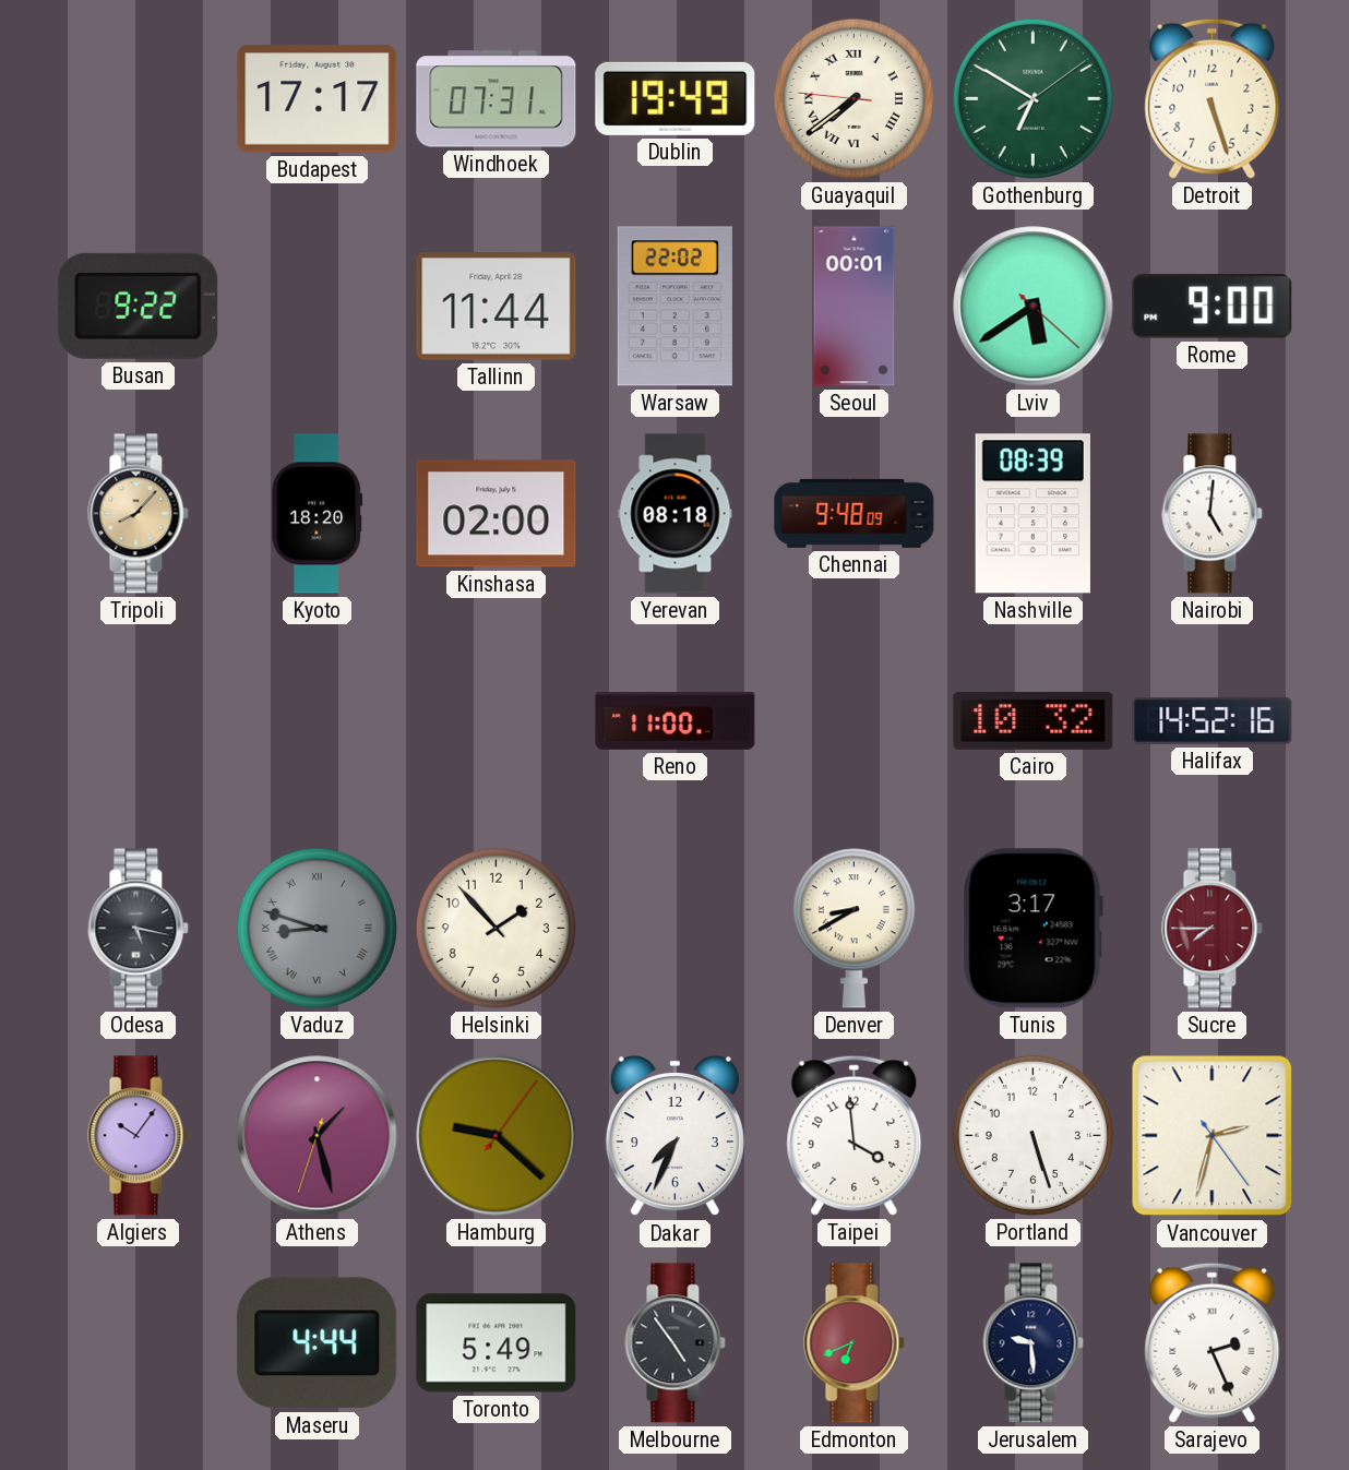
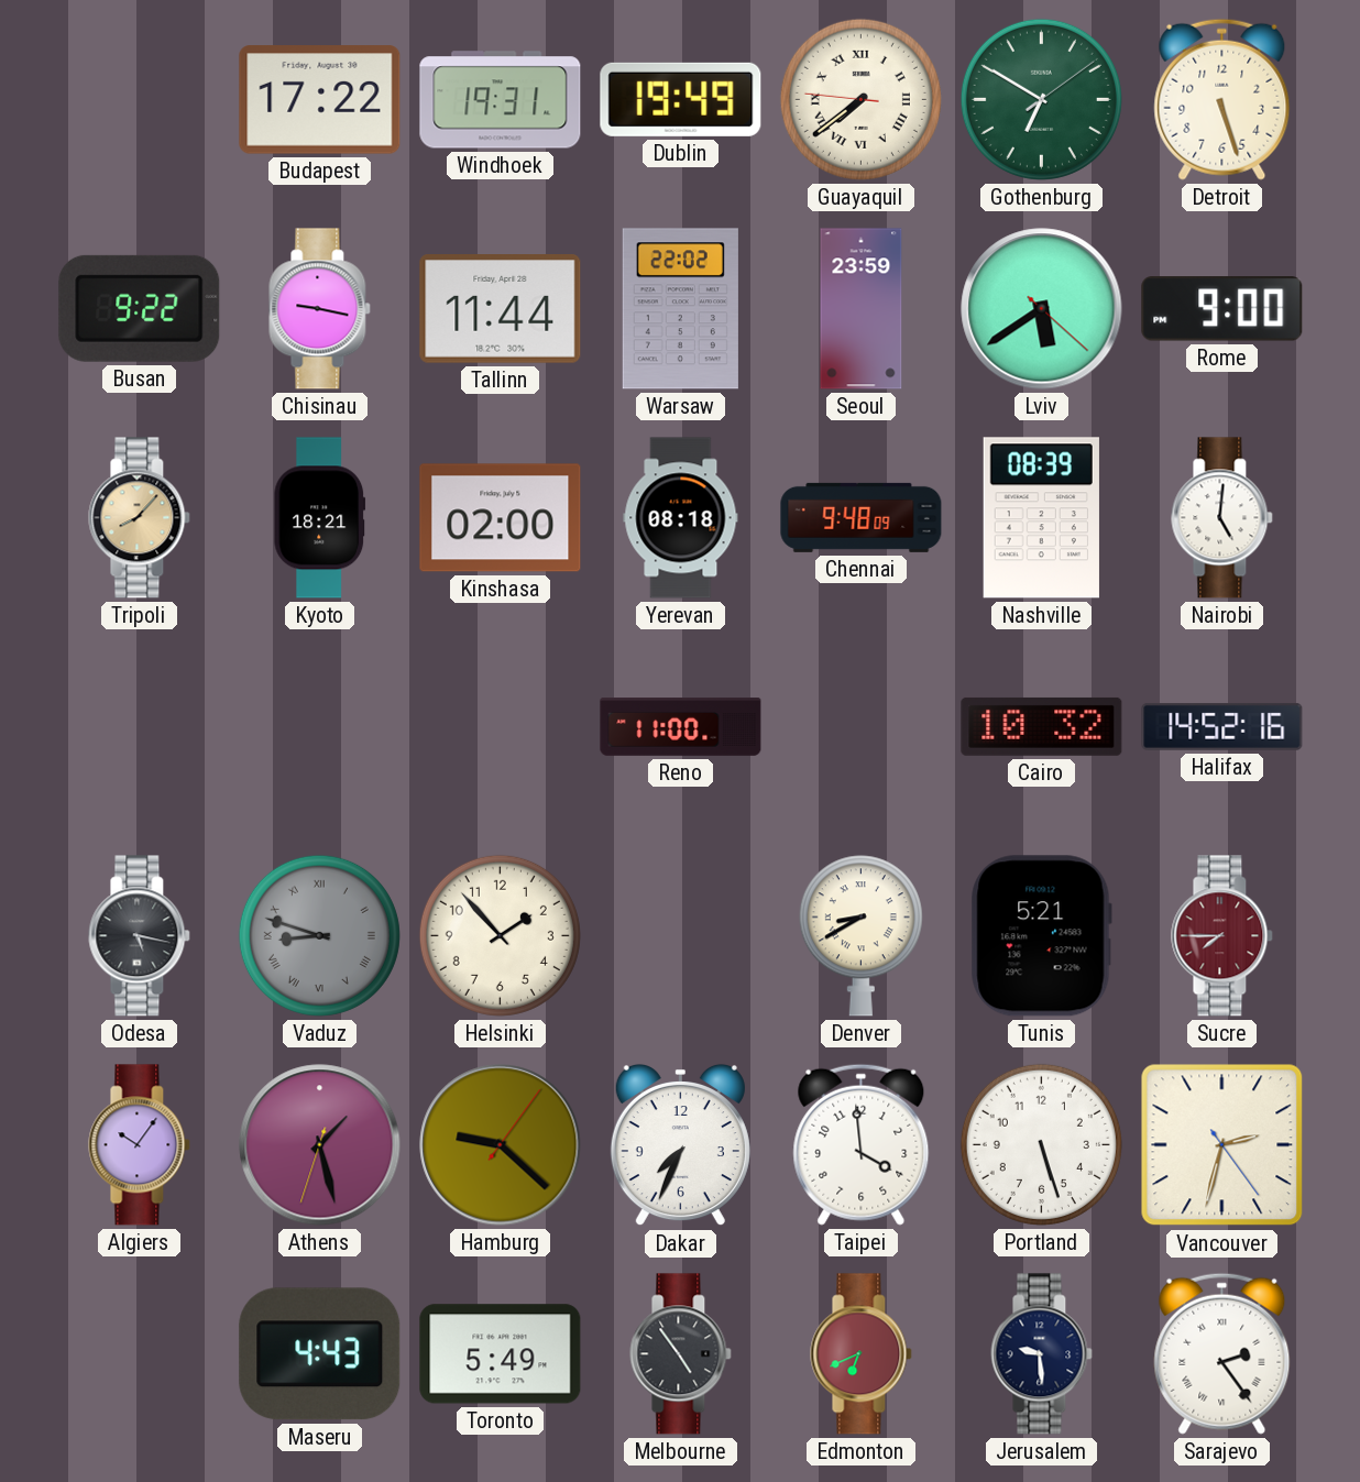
Budapest: 17:17 -> 17:22 (320, 100)
Windhoek: 07:31 -> 19:31 (501, 100)
Chisinau: none -> 9:17 (320, 309)
Seoul: 00:01 -> 23:59 (862, 309)
Kyoto: 18:20 -> 18:21 (320, 518)
Tunis: 3:17 -> 5:21 (1041, 936)
Maseru: 4:44 -> 4:43 (320, 1354)
Sarajevo: 2:26 -> 2:24 (1222, 1353)
